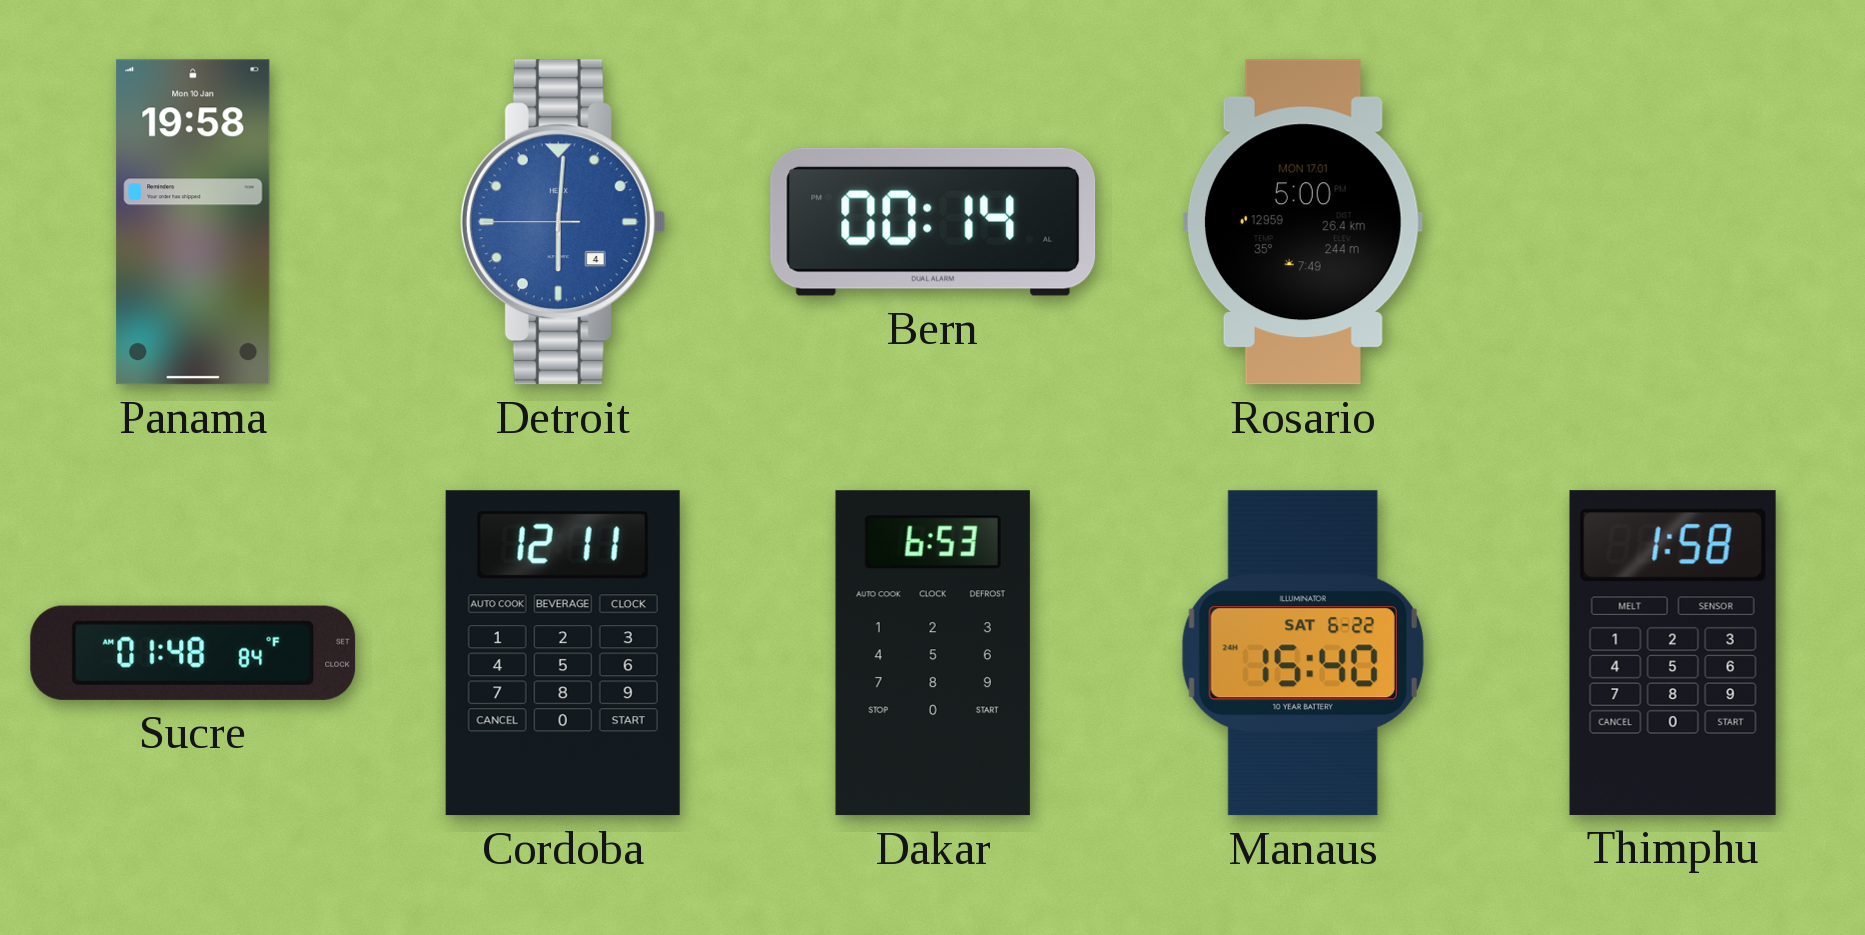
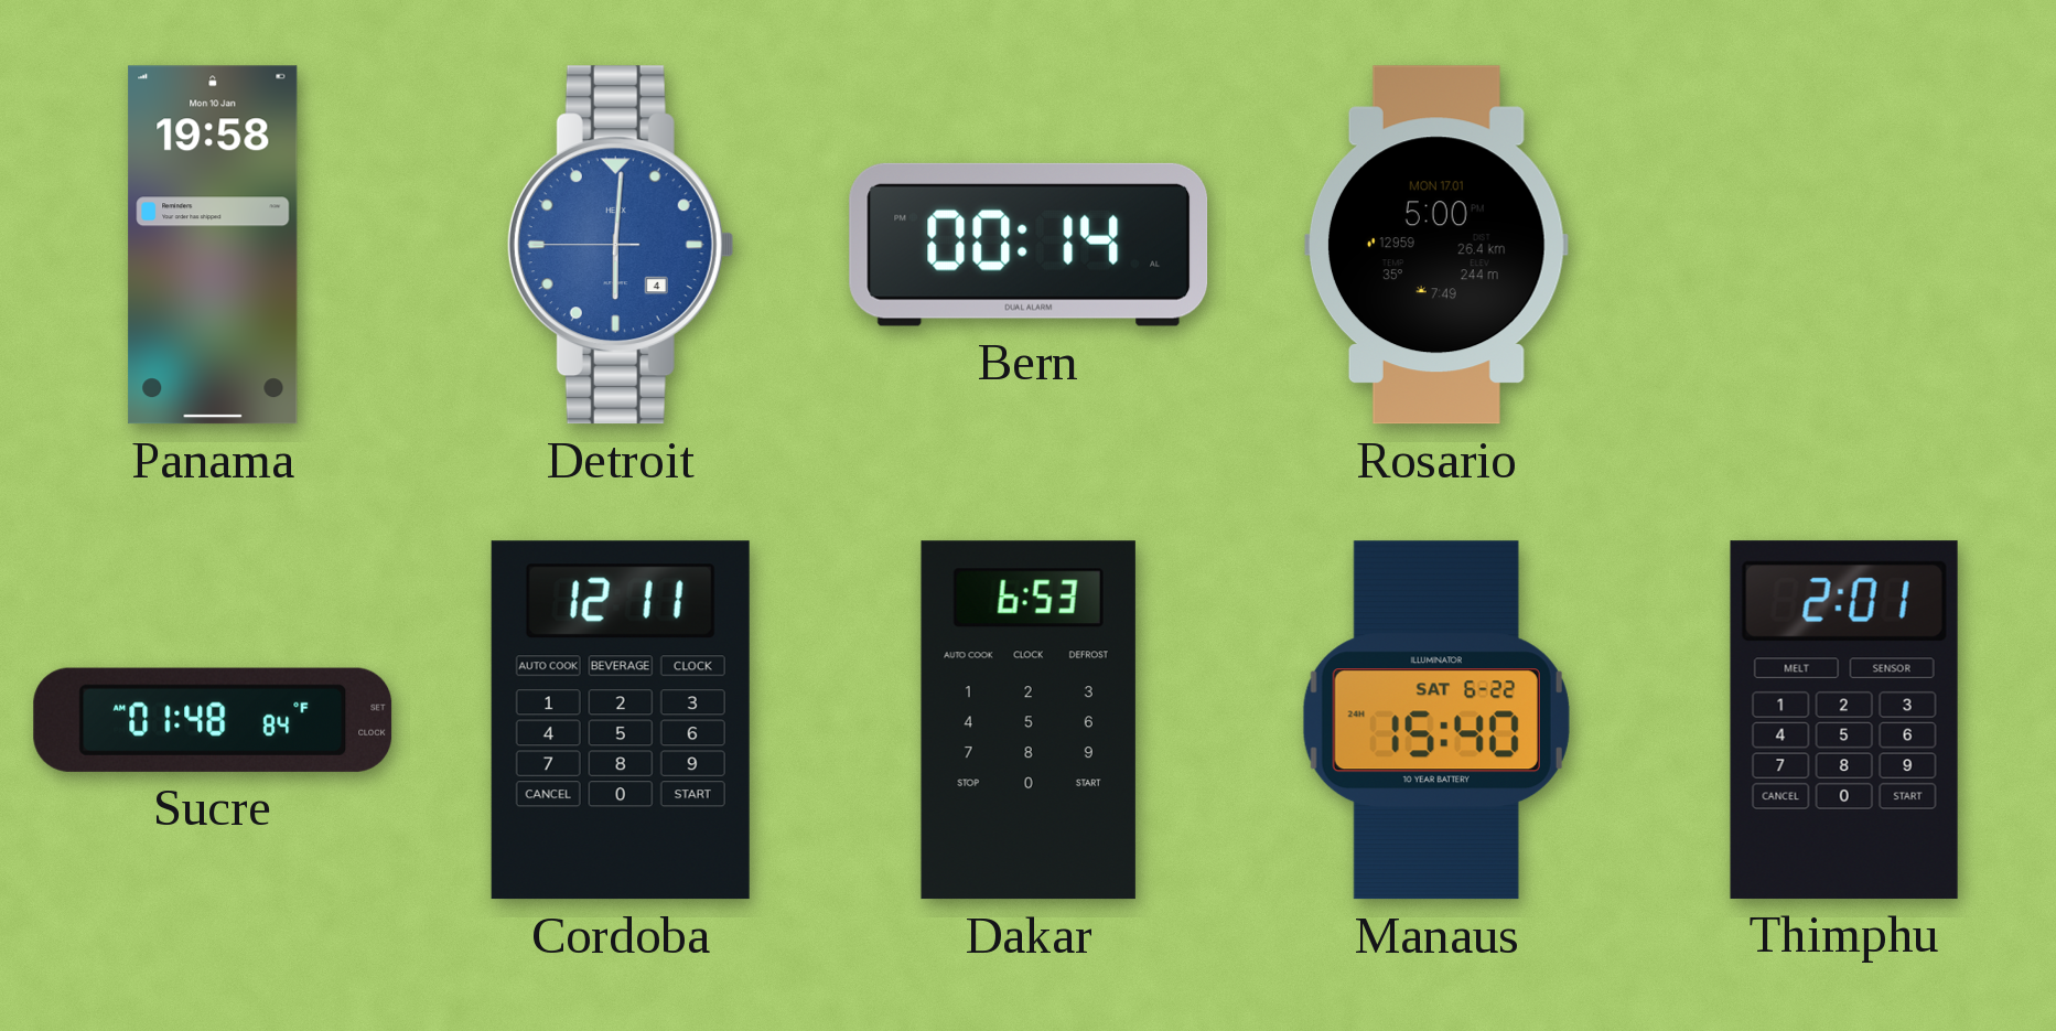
Thimphu: 1:58 -> 2:01 (1844, 720)
